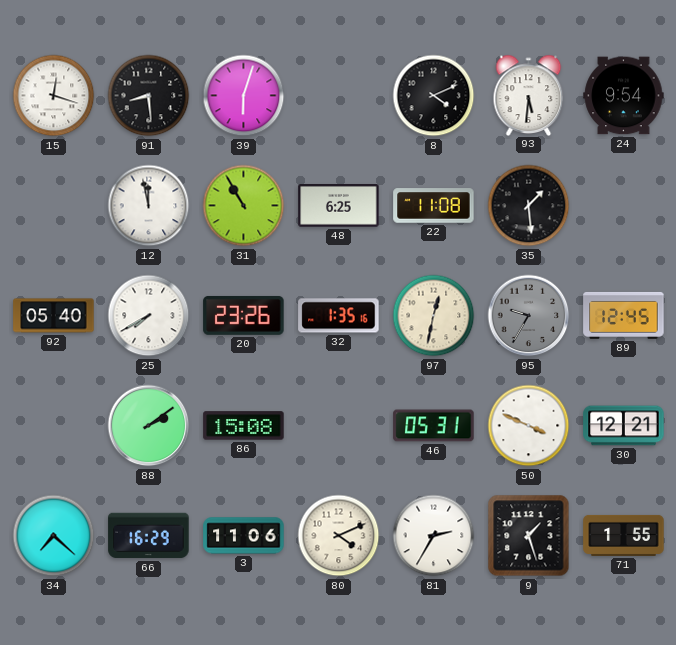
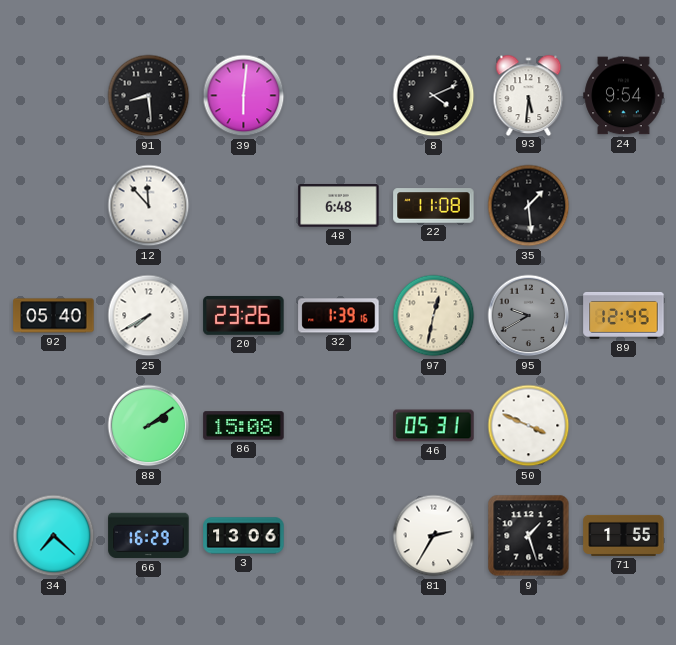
15: 12:18 -> none (54, 96)
39: 6:03 -> 6:01 (244, 96)
12: 11:58 -> 11:53 (149, 206)
31: 10:55 -> none (244, 206)
48: 6:25 -> 6:48 (339, 206)
32: 1:35 -> 1:39 (339, 316)
95: 9:35 -> 9:40 (529, 316)
30: 12:21 -> none (624, 426)
3: 11:06 -> 13:06 (244, 536)
80: 4:11 -> none (339, 536)
